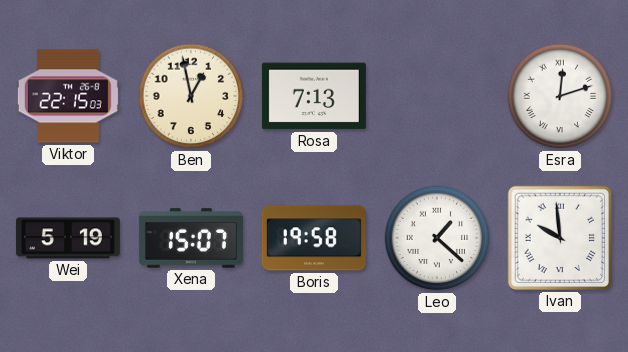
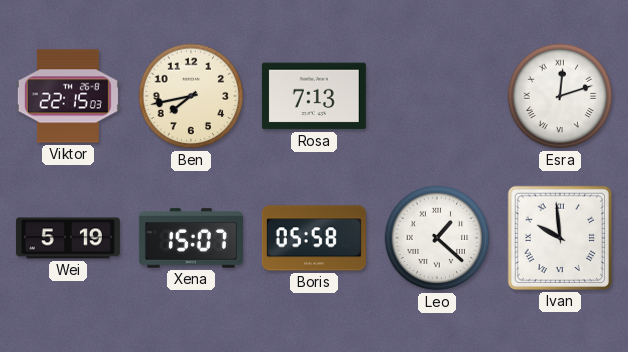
Ben: 12:58 -> 7:43 (191, 96)
Boris: 19:58 -> 05:58 (314, 238)
